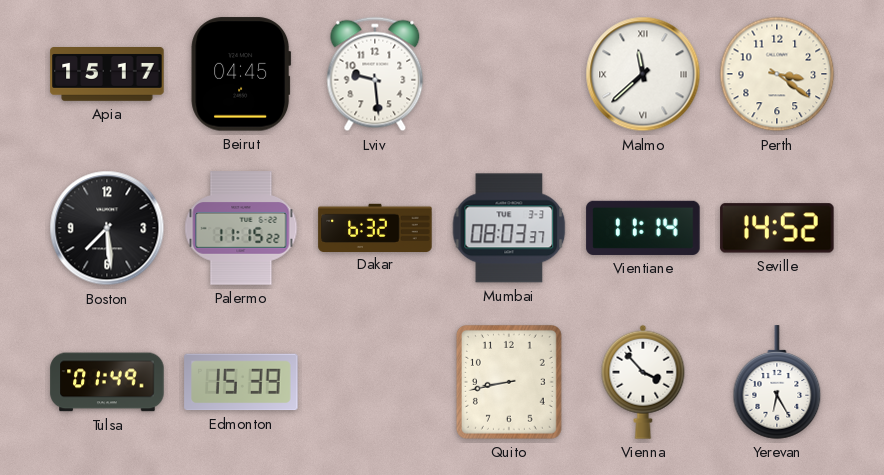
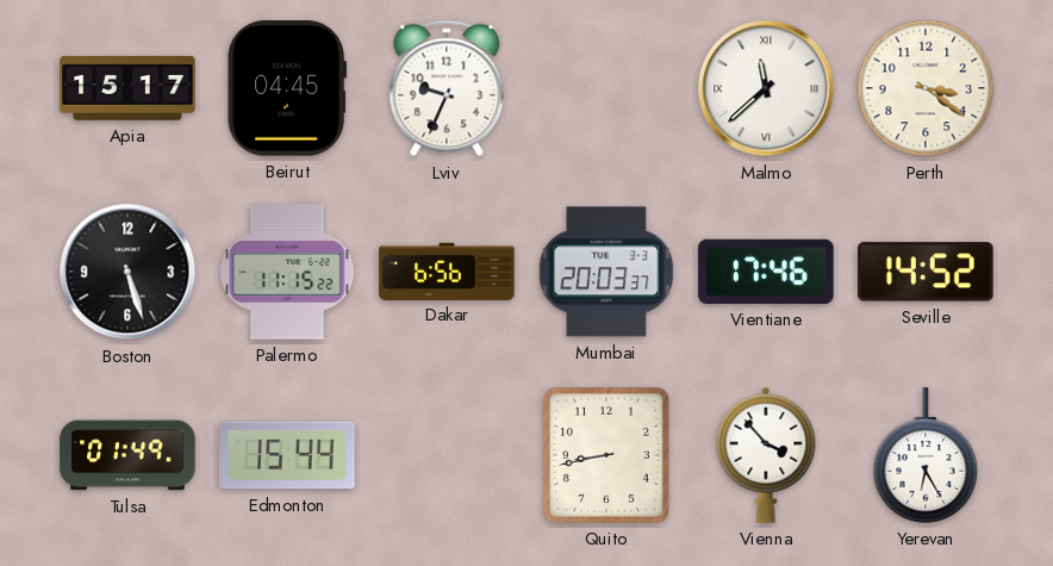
Lviv: 9:29 -> 9:34 (447, 88)
Boston: 7:29 -> 5:27 (127, 272)
Dakar: 6:32 -> 6:56 (447, 270)
Mumbai: 08:03 -> 20:03 (606, 272)
Vientiane: 11:14 -> 17:46 (766, 272)
Edmonton: 15:39 -> 15:44 (287, 455)
